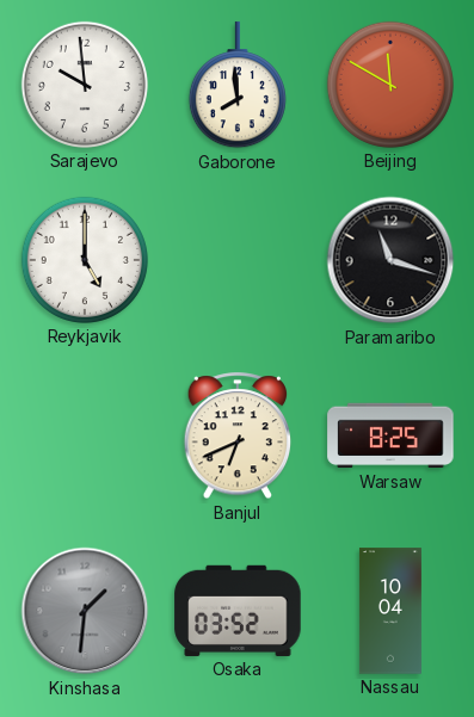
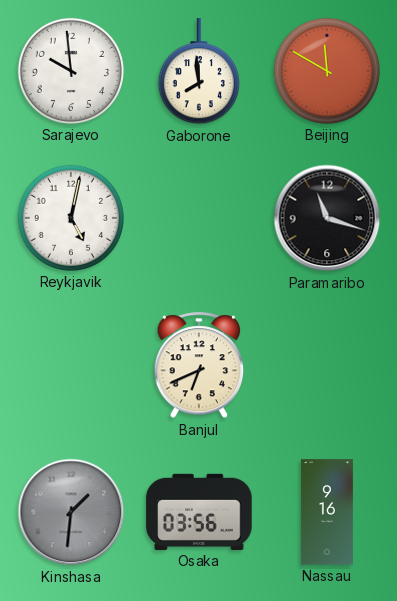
Reykjavik: 5:00 -> 5:02 (71, 218)
Warsaw: 8:25 -> none (390, 435)
Osaka: 03:52 -> 03:56 (199, 512)
Nassau: 10:04 -> 9:16 (327, 512)
